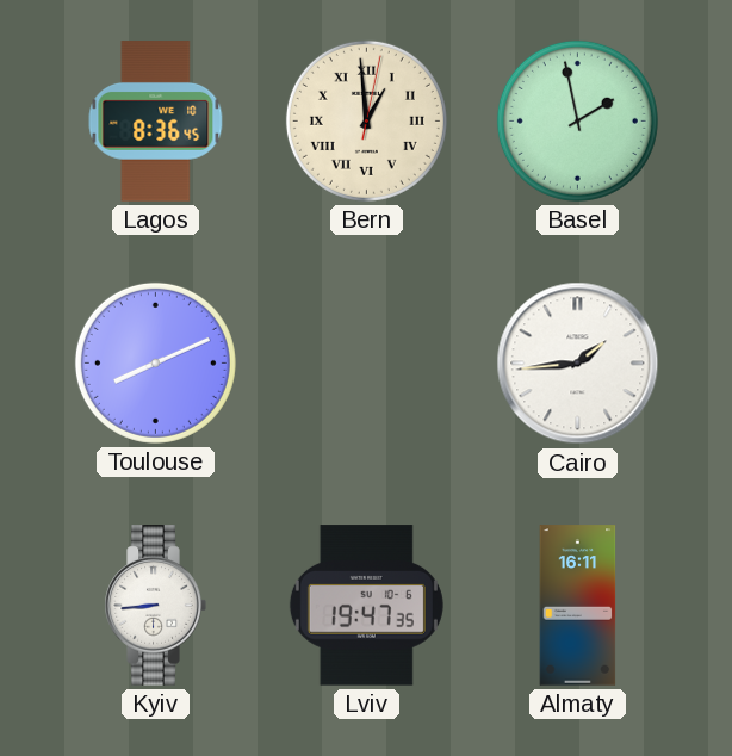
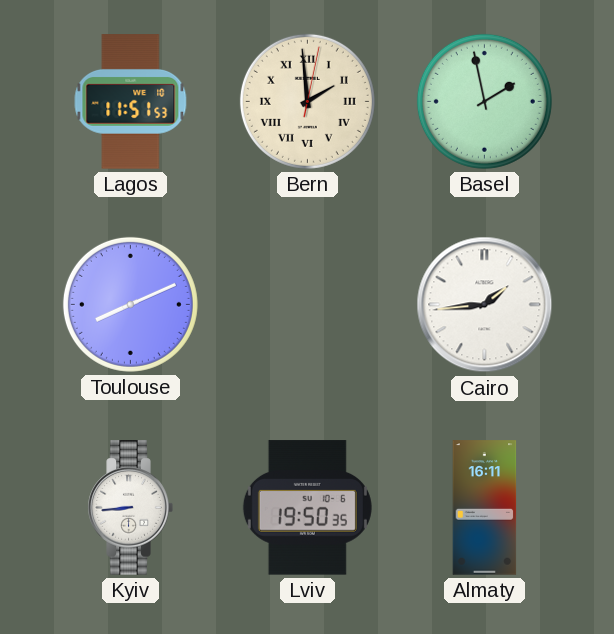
Lagos: 8:36 -> 11:51 (131, 102)
Bern: 12:59 -> 1:59 (307, 101)
Lviv: 19:47 -> 19:50 (307, 508)
